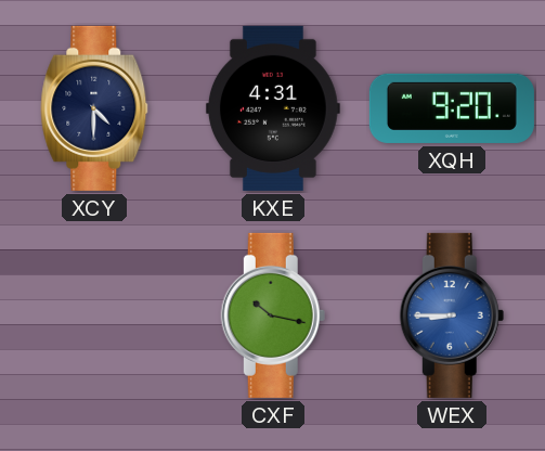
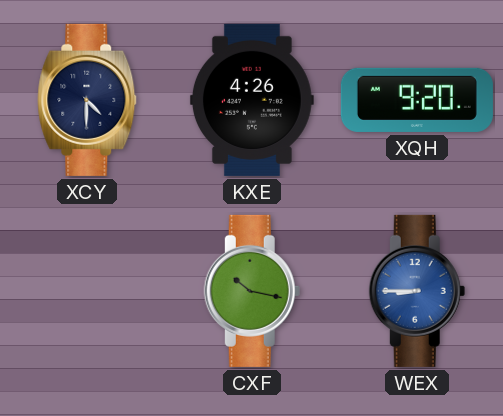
KXE: 4:31 -> 4:26 (252, 100)
